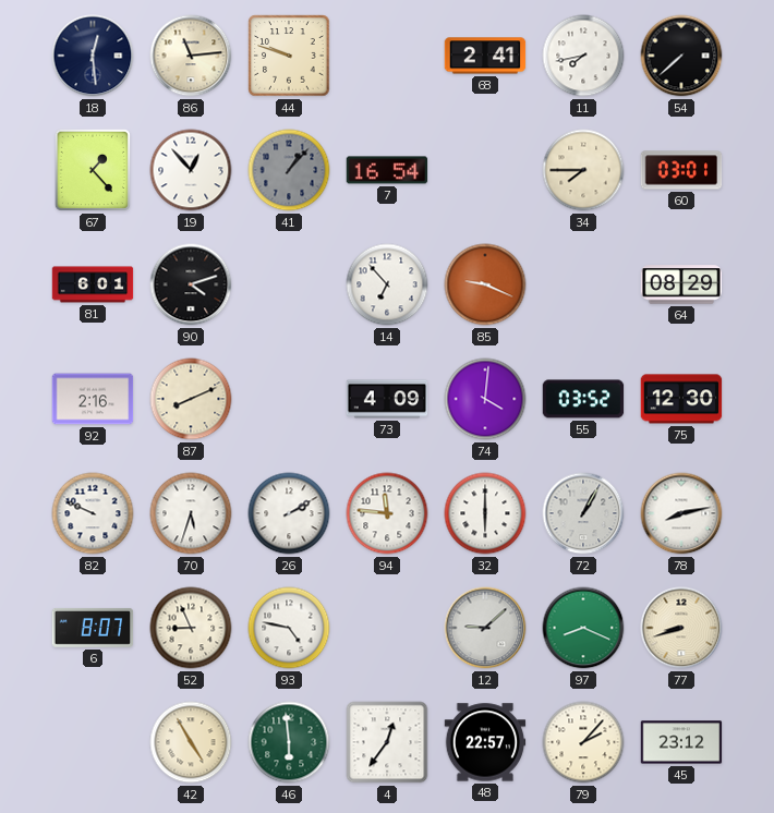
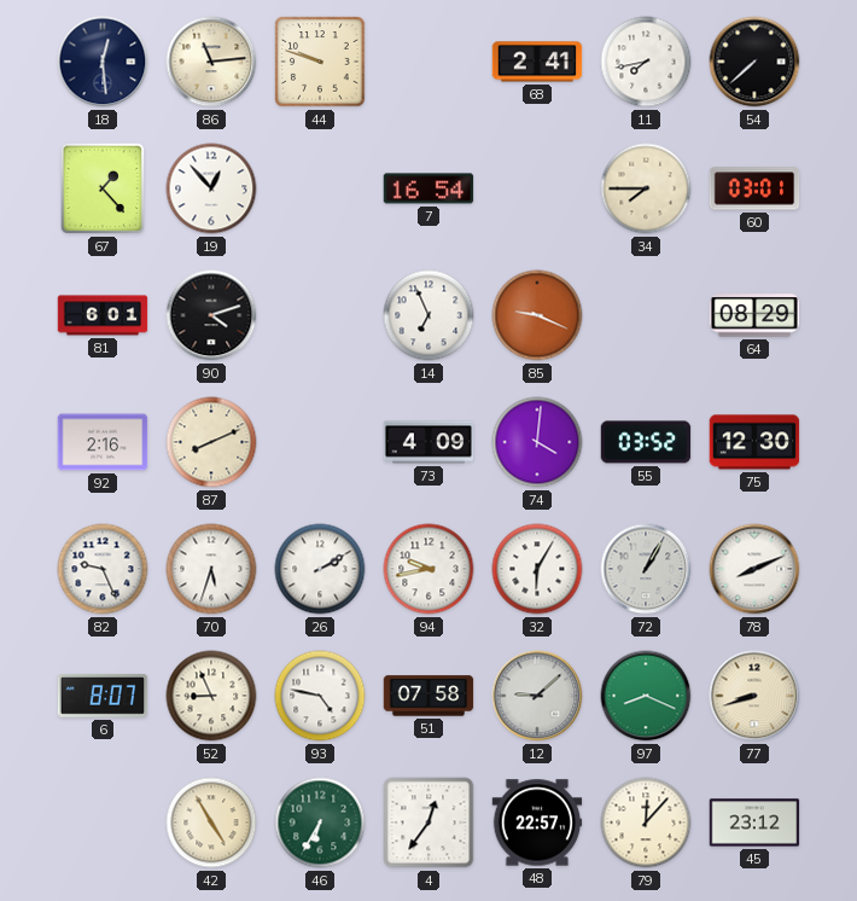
41: 1:07 -> none (289, 170)
14: 6:53 -> 6:56 (428, 315)
82: 9:49 -> 9:26 (103, 569)
94: 11:46 -> 9:43 (428, 569)
32: 6:00 -> 6:05 (537, 569)
78: 8:13 -> 8:11 (754, 569)
51: none -> 07:58 (428, 696)
46: 5:59 -> 6:35 (320, 822)
79: 2:07 -> 12:07 (646, 822)
